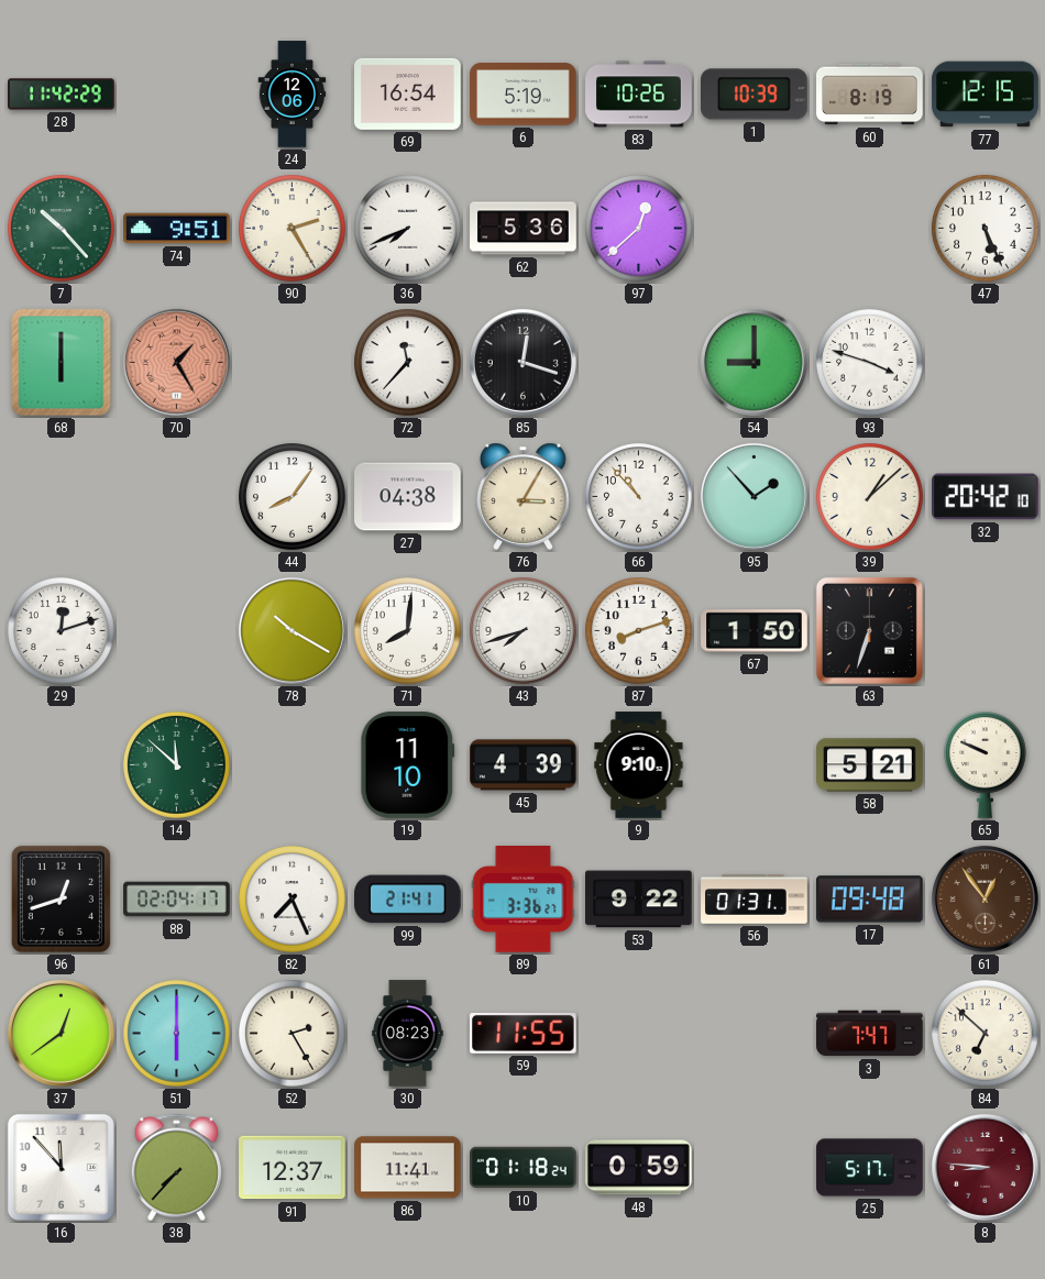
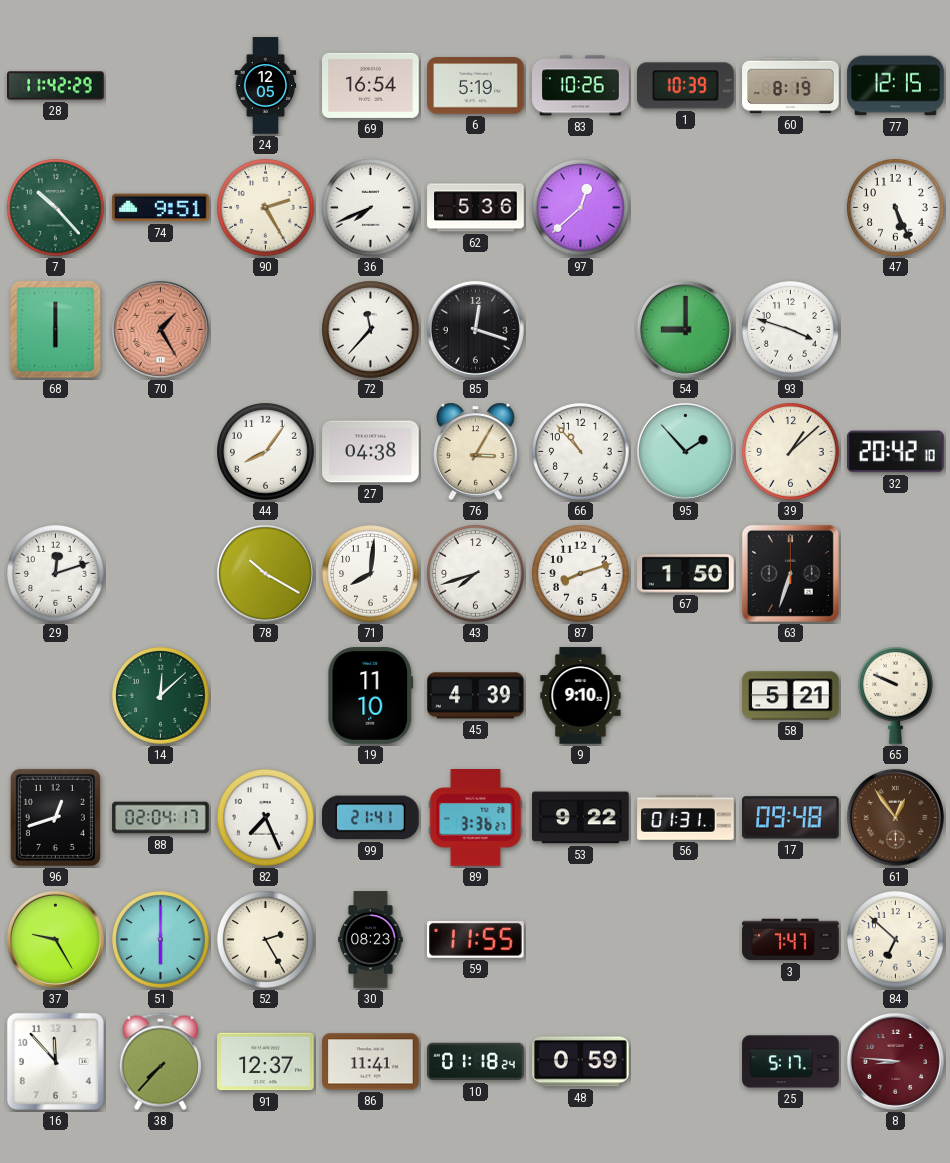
24: 12:06 -> 12:05 (266, 86)
14: 11:52 -> 12:08 (161, 696)
37: 12:39 -> 9:25 (55, 939)
